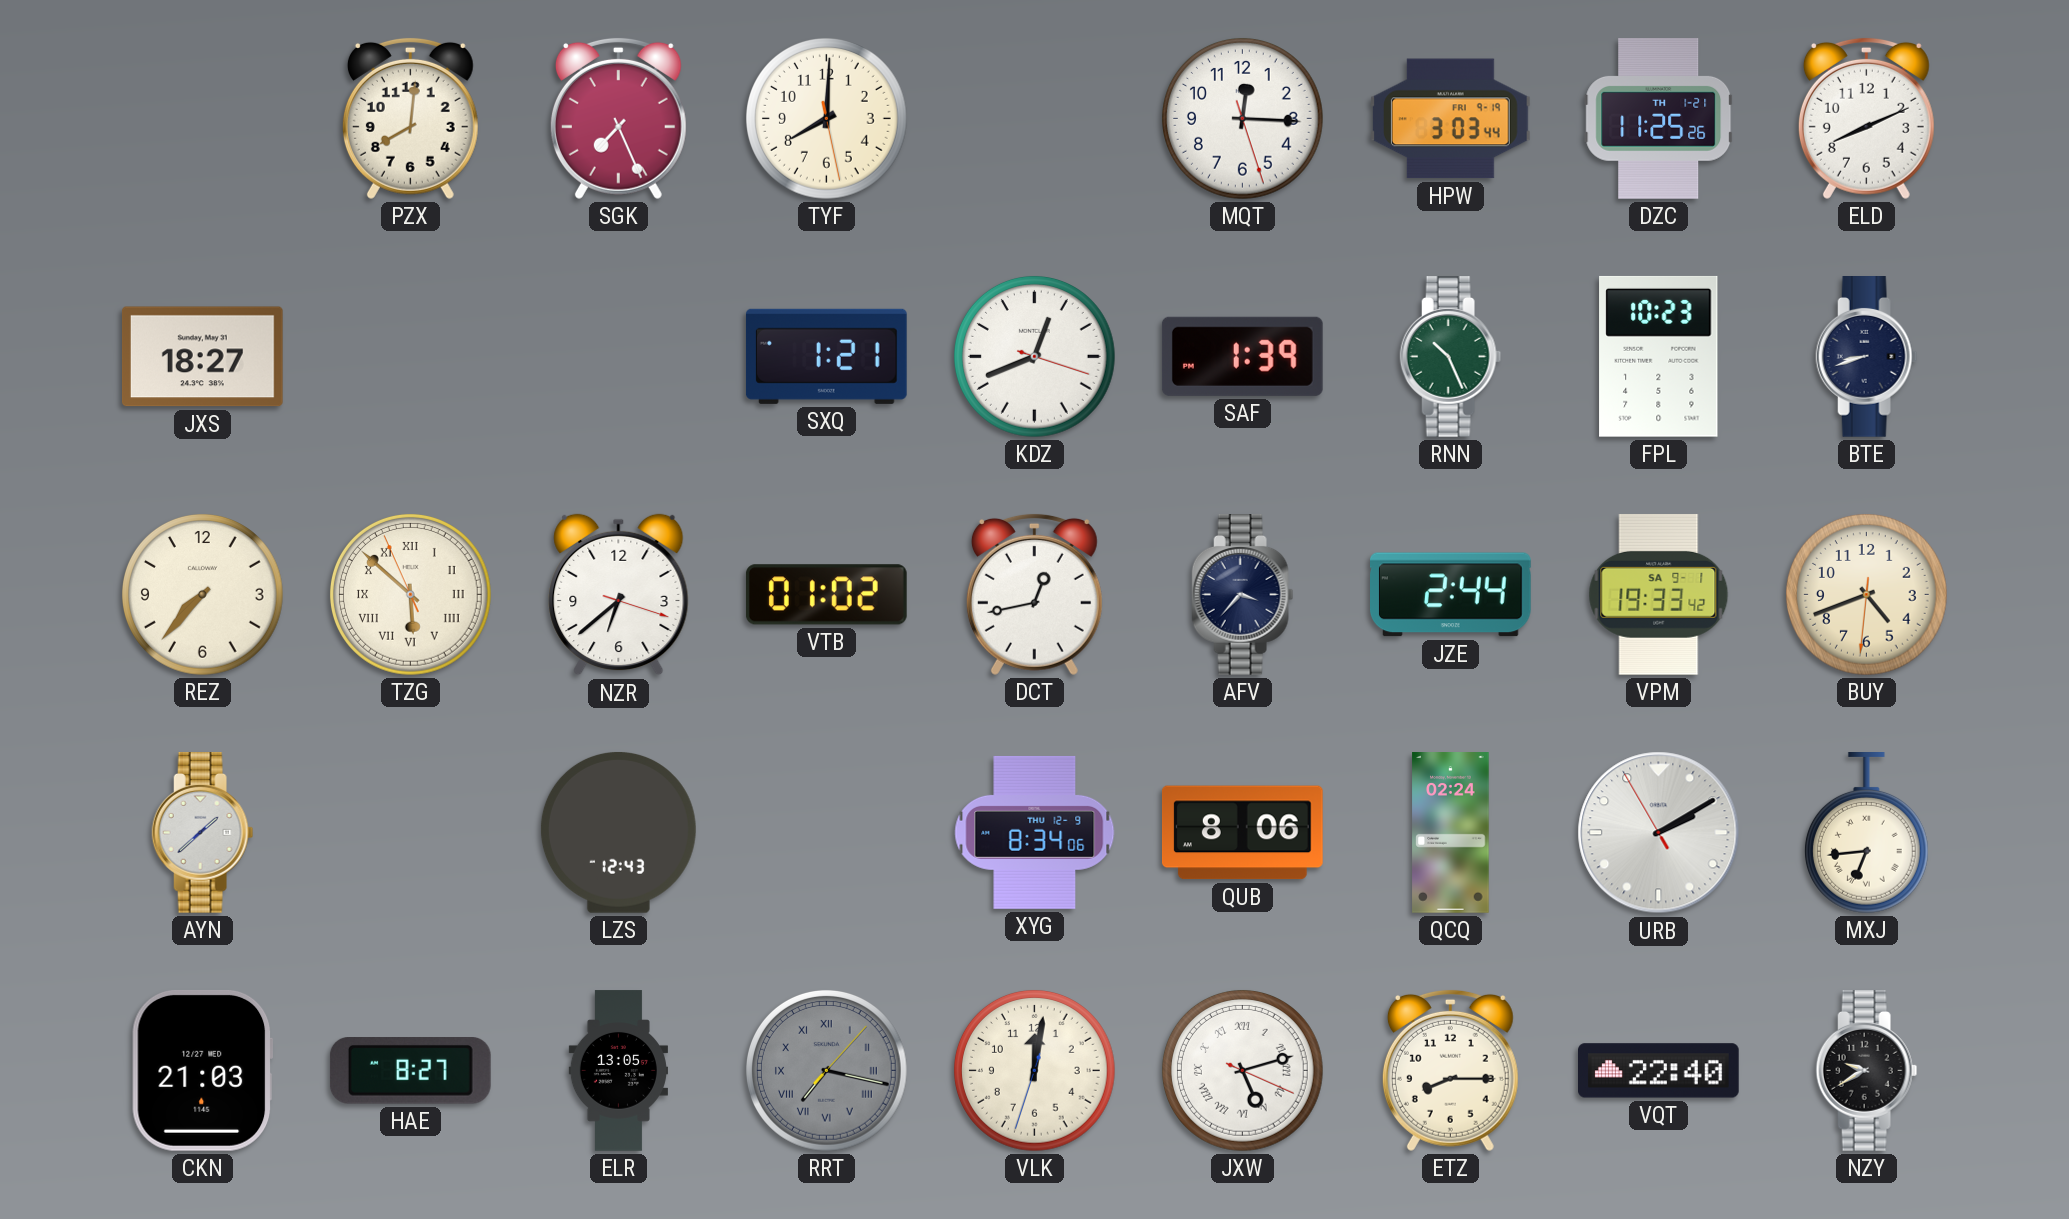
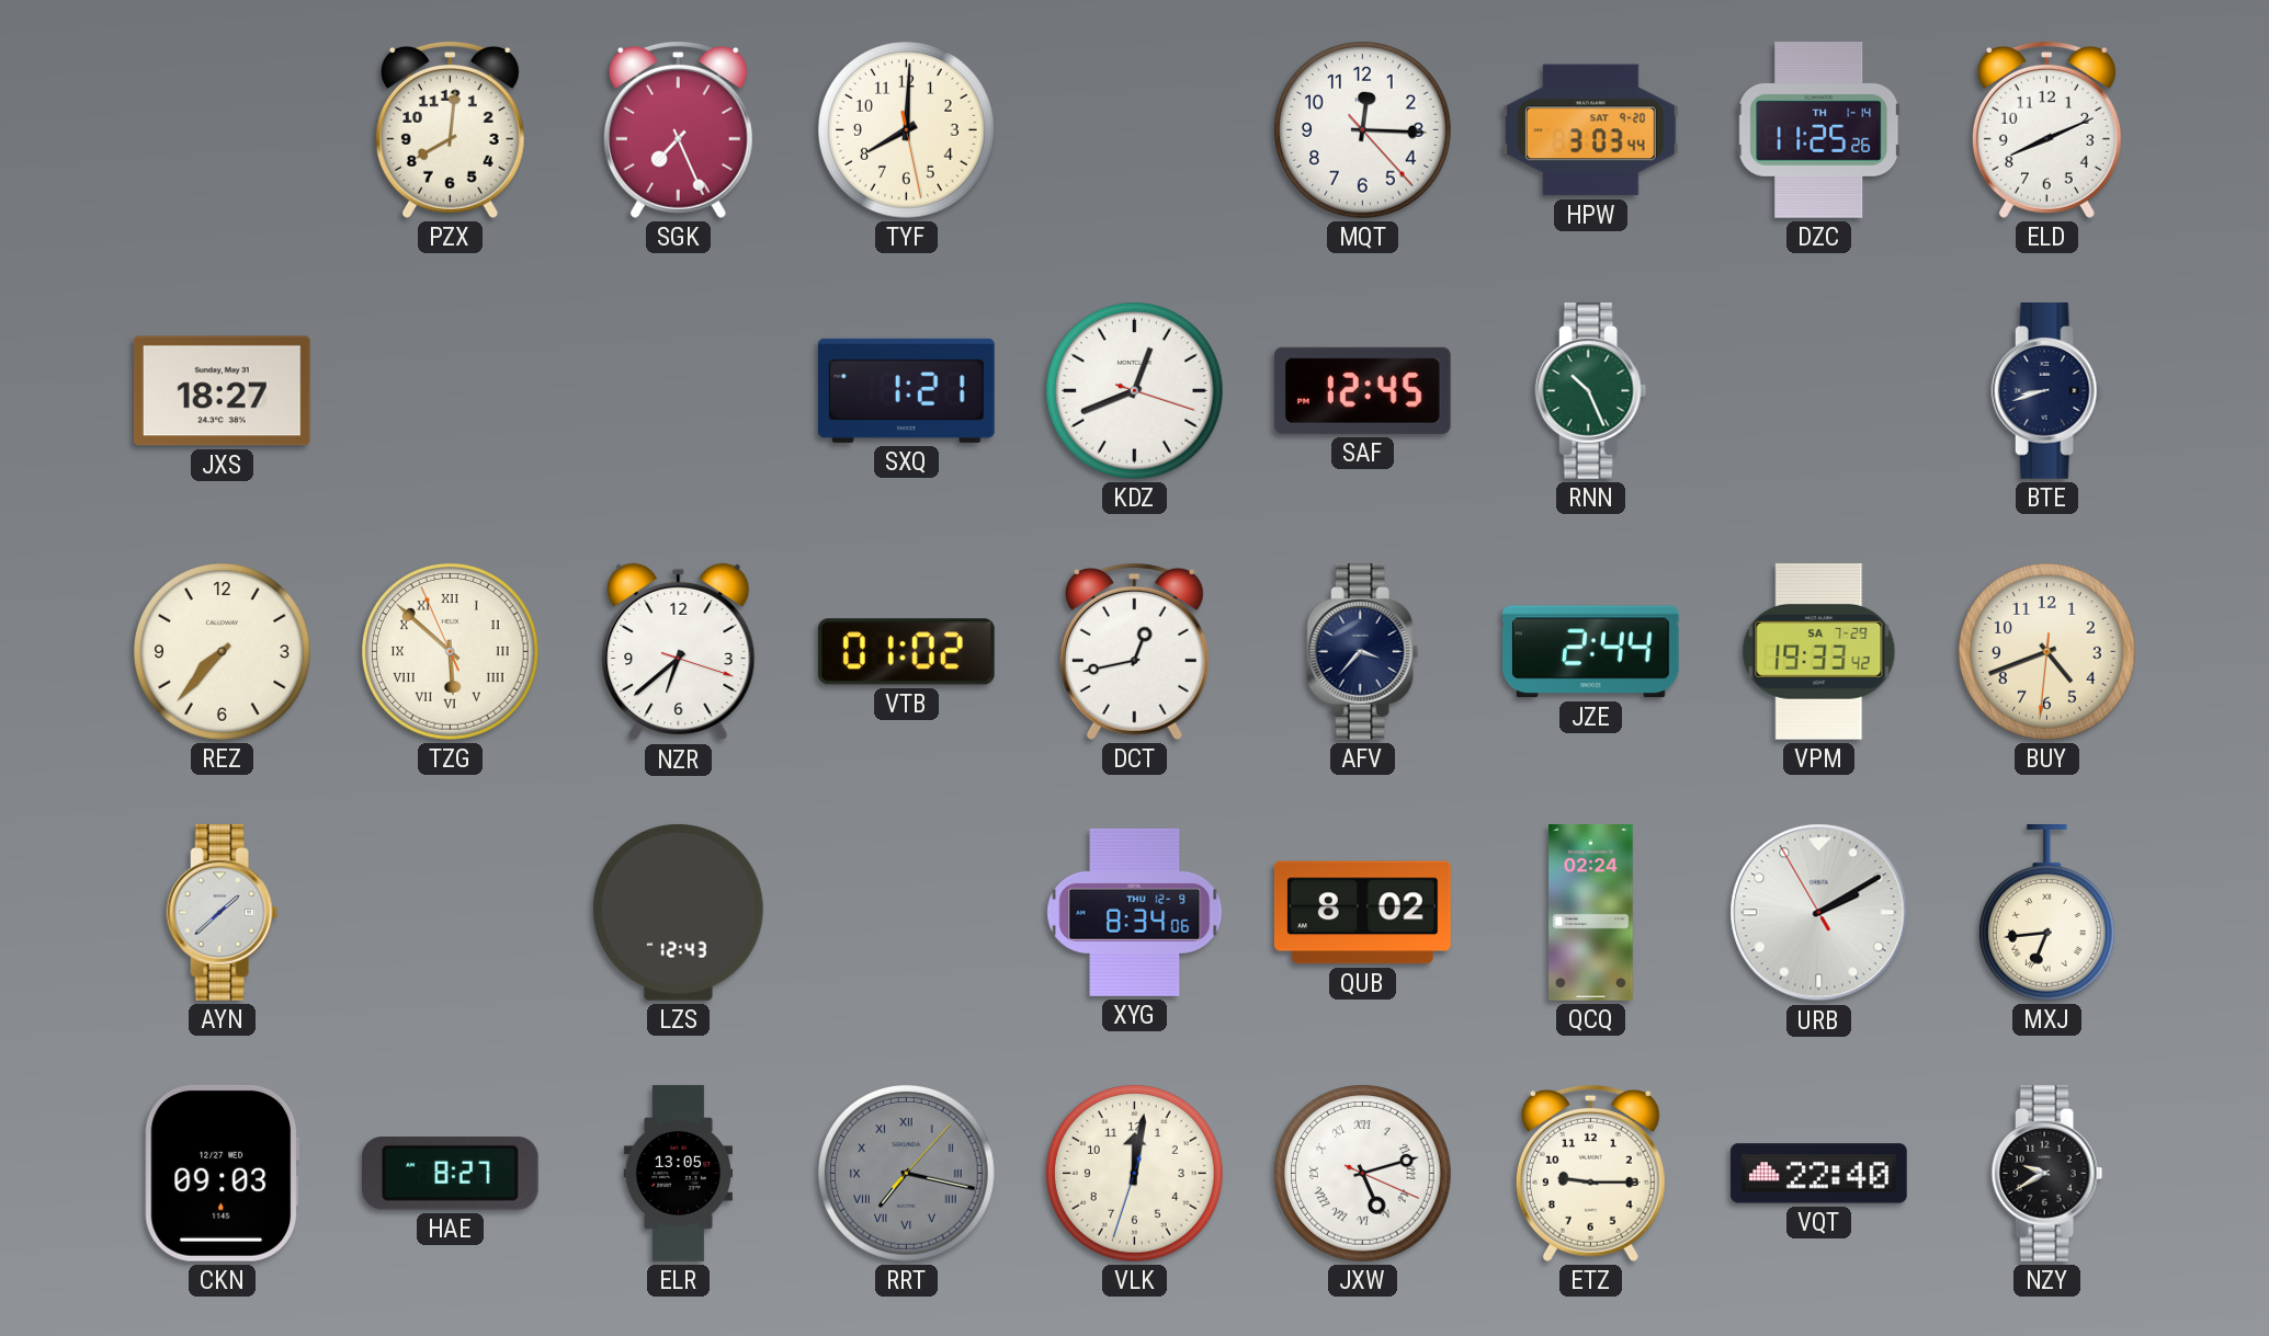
MQT: 12:15:27 -> 12:15:23 (1363, 130)
HPW date: FRI 9-19 -> SAT 9-20 (1590, 130)
DZC date: TH 1-21 -> TH 1-14 (1819, 130)
SAF: 1:39 -> 12:45 (1362, 390)
FPL: 10:23 -> none (1659, 356)
VPM date: SA 9-1 -> SA 7-29 (1819, 651)
QUB: 8:06 -> 8:02 (1362, 913)
CKN: 21:03 -> 09:03 (223, 1173)
ETZ: 8:15 -> 9:15 (1590, 1173)
